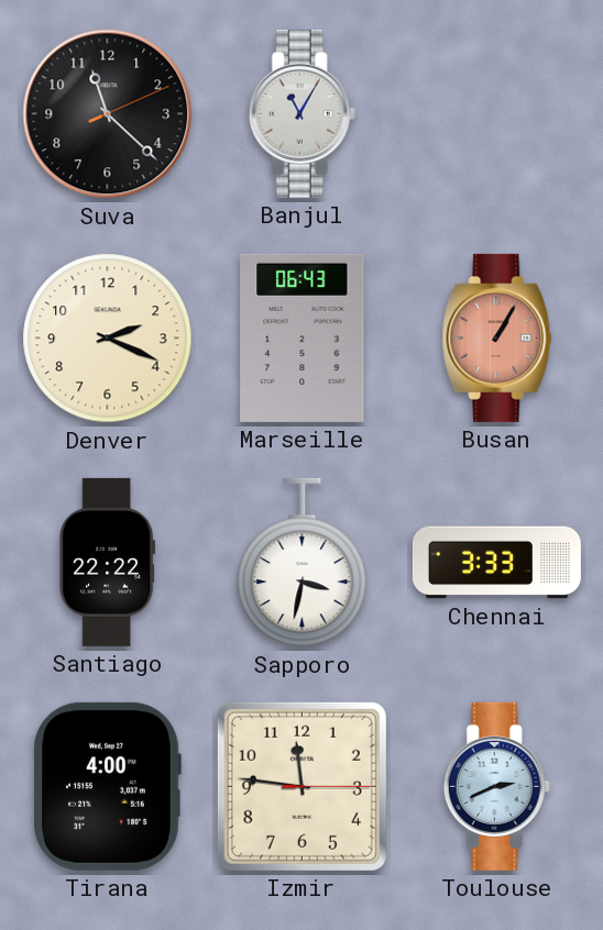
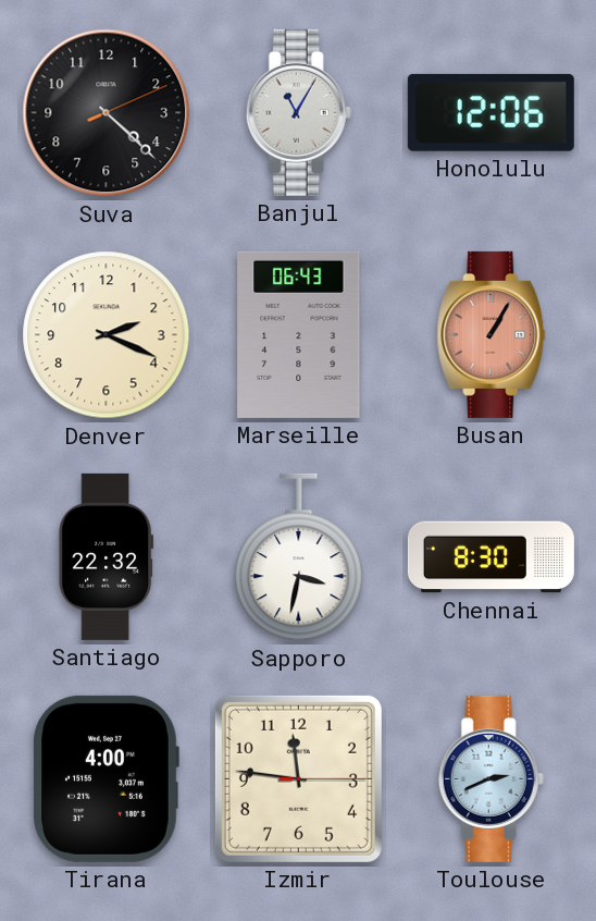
Suva: 11:22 -> 4:22 (107, 113)
Honolulu: none -> 12:06 (491, 112)
Santiago: 22:22 -> 22:32 (107, 556)
Chennai: 3:33 -> 8:30 (491, 557)
